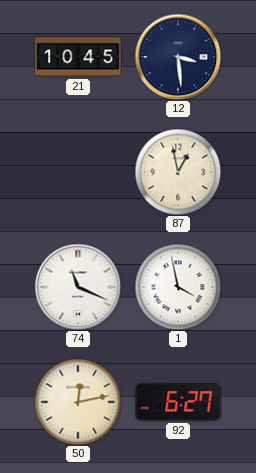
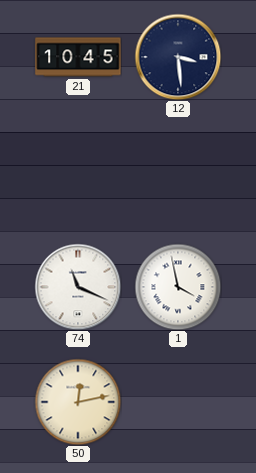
87: 12:58 -> none (178, 172)
92: 6:27 -> none (178, 402)
